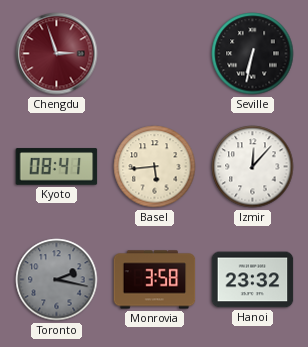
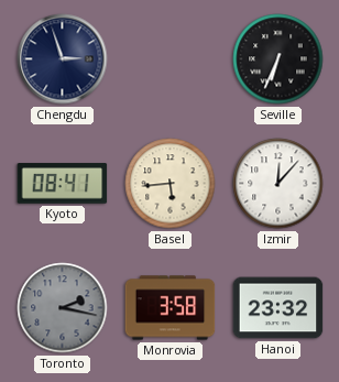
Chengdu dial: burgundy -> navy (63, 59)
Seville: 6:32 -> 6:34 (278, 59)
